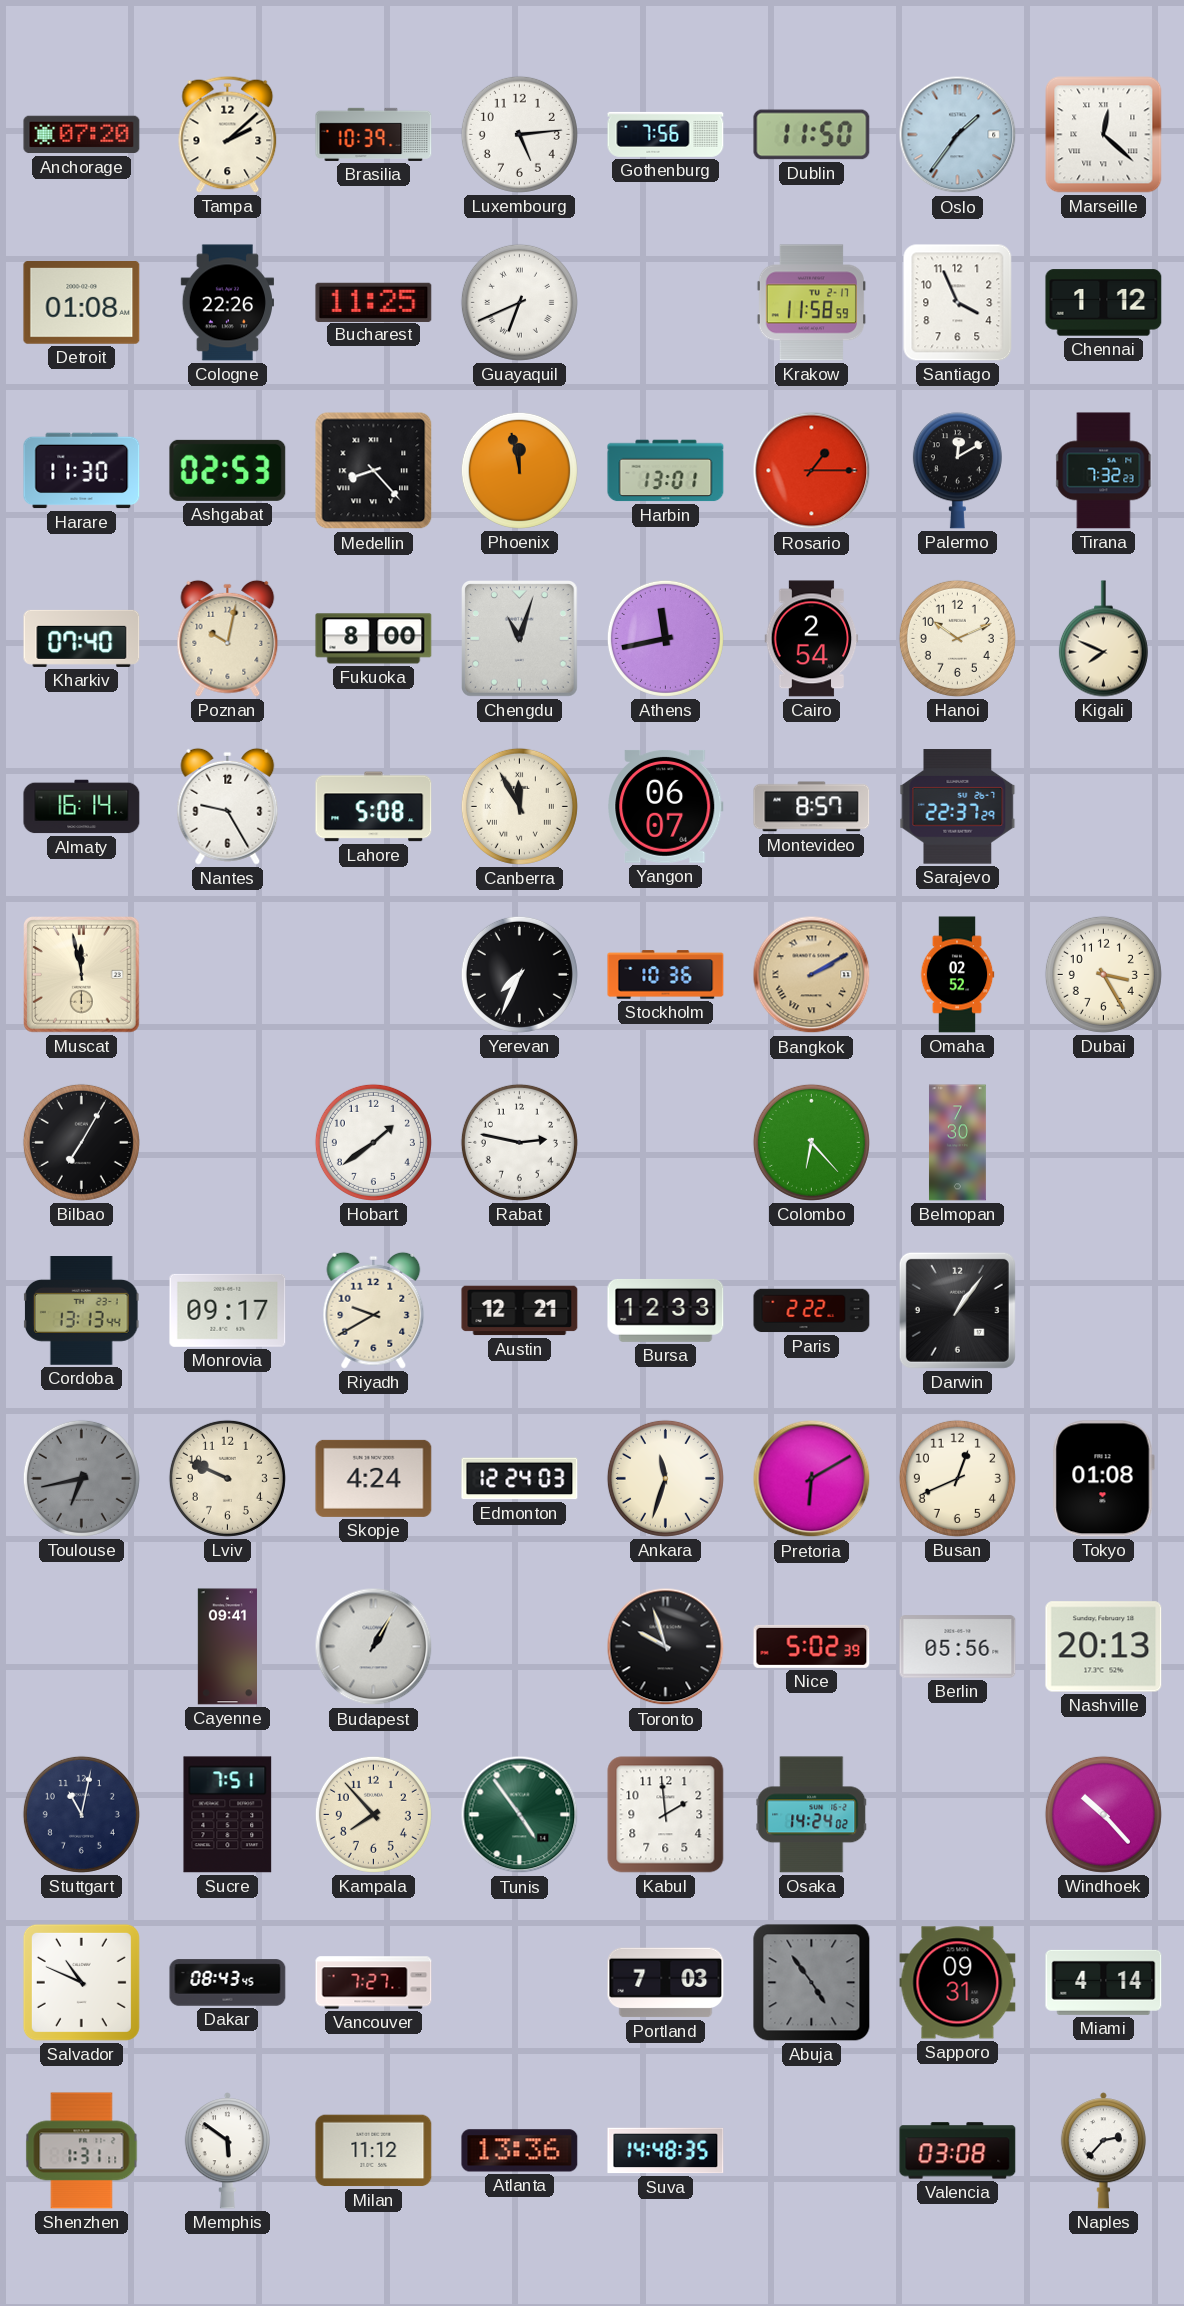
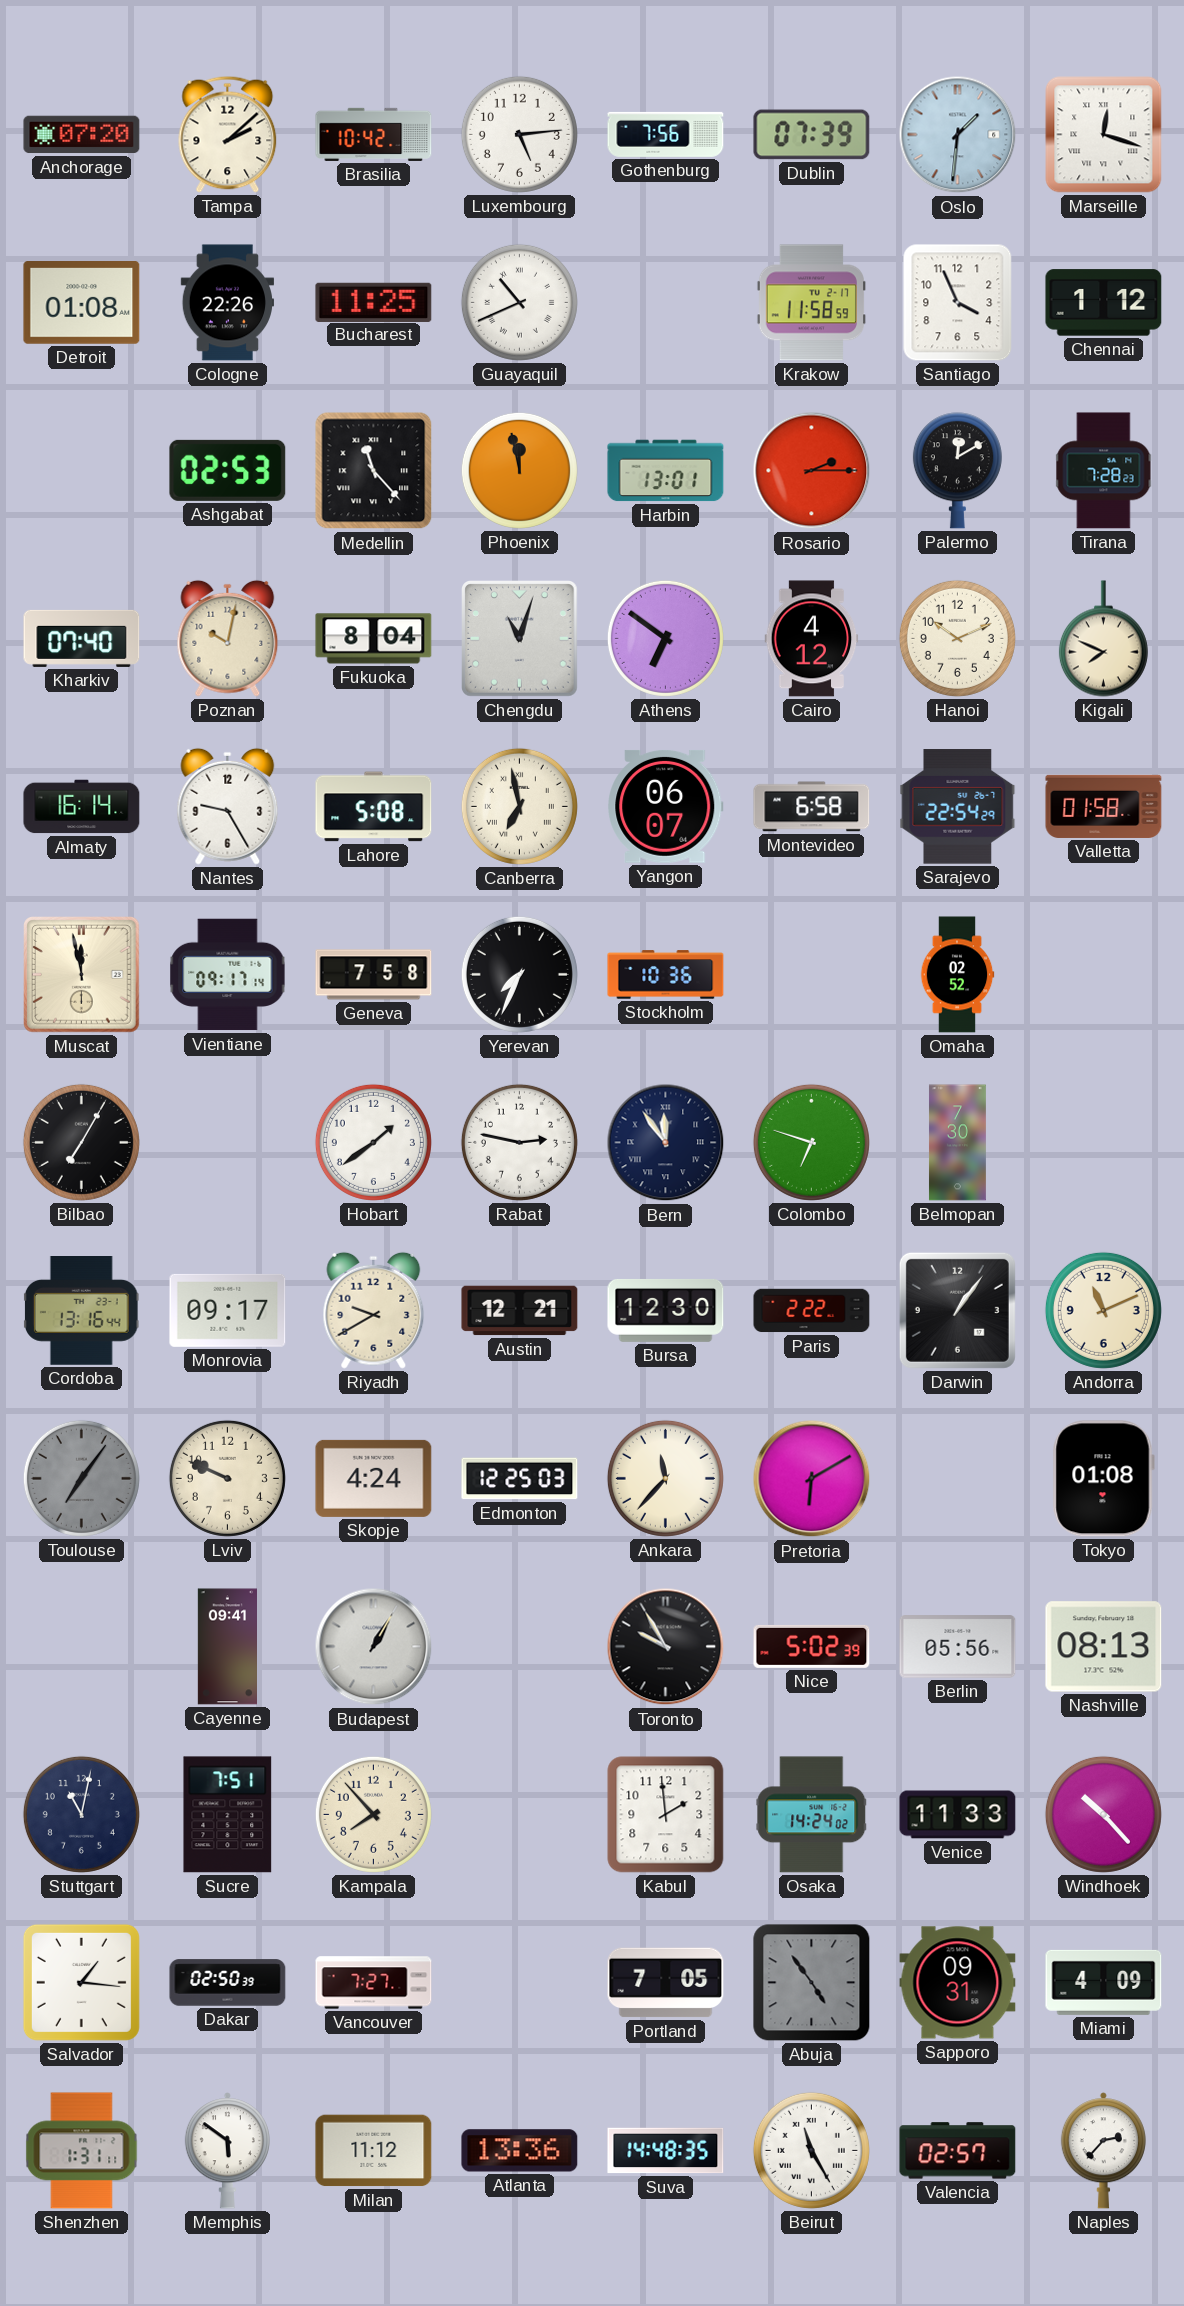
Brasilia: 10:39 -> 10:42 (374, 134)
Dublin: 11:50 -> 07:39 (812, 135)
Oslo: 1:36 -> 1:31 (958, 135)
Marseille: 12:22 -> 12:18 (1104, 135)
Guayaquil: 6:41 -> 10:41 (519, 302)
Harare: 11:30 -> none (82, 471)
Medellin: 8:23 -> 11:23 (374, 471)
Rosario: 1:15 -> 2:15 (812, 471)
Tirana: 7:32 -> 7:28 (1104, 471)
Fukuoka: 8:00 -> 8:04 (374, 639)
Athens: 11:43 -> 6:51 (665, 638)
Cairo: 2:54 -> 4:12 (812, 639)
Canberra: 11:55 -> 6:58 (519, 806)
Montevideo: 8:57 -> 6:58 (812, 807)
Sarajevo: 22:37 -> 22:54 (958, 807)
Valletta: none -> 01:58 (1104, 806)
Vientiane: none -> 09:17 (228, 975)
Geneva: none -> 7:58 (374, 975)
Bangkok: 2:10 -> none (812, 975)
Dubai: 3:25 -> none (1103, 974)
Bern: none -> 11:54 (666, 1143)
Colombo: 6:23 -> 6:48 (811, 1142)
Cordoba: 13:13 -> 13:16 (81, 1311)
Bursa: 12:33 -> 12:30 (666, 1310)
Andorra: none -> 11:11 (1103, 1310)
Toulouse: 6:43 -> 7:06 (81, 1478)
Edmonton: 12:24 -> 12:25 (520, 1479)
Ankara: 11:33 -> 11:37 (665, 1478)
Busan: 12:41 -> none (957, 1478)
Toronto: 9:57 -> 9:55 (666, 1647)
Nashville: 20:13 -> 08:13 (1104, 1647)
Tunis: 4:54 -> none (520, 1815)
Venice: none -> 11:33 (958, 1815)
Salvador: 10:49 -> 1:16 (81, 1982)
Dakar: 08:43 -> 02:50 (228, 1983)
Portland: 7:03 -> 7:05 (666, 1983)
Miami: 4:14 -> 4:09 (1104, 1982)
Beirut: none -> 11:25 (811, 2150)
Valencia: 03:08 -> 02:57 (958, 2151)
